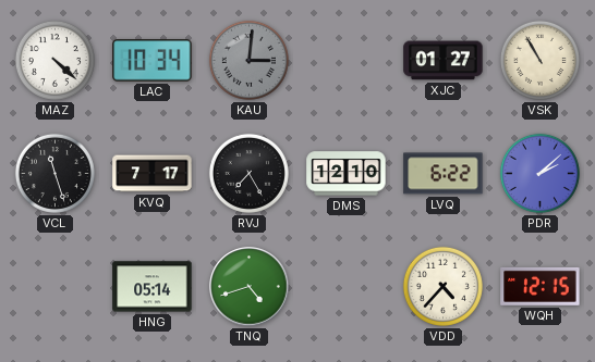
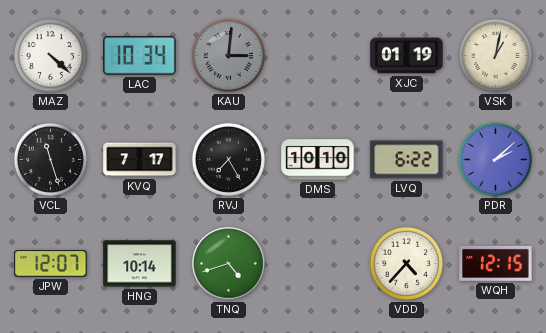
XJC: 01:27 -> 01:19 (407, 56)
VSK: 10:55 -> 1:02 (495, 55)
DMS: 12:10 -> 10:10 (318, 160)
JPW: none -> 12:07 (51, 264)
HNG: 05:14 -> 10:14 (140, 264)
